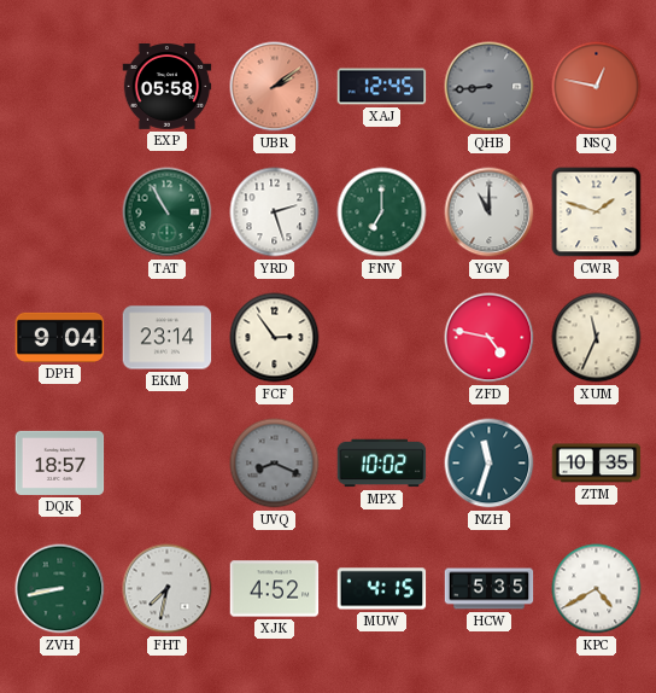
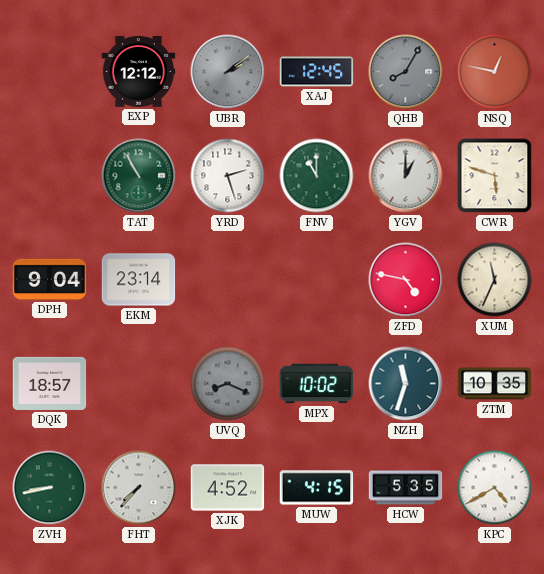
EXP: 05:58 -> 12:12 (139, 72)
UBR dial: salmon -> grey (228, 72)
QHB: 8:44 -> 8:05 (406, 72)
FNV: 7:00 -> 11:00 (317, 176)
YGV: 11:00 -> 1:00 (406, 176)
CWR: 1:48 -> 5:48 (495, 176)
FCF: 2:54 -> none (275, 338)
FHT: 7:32 -> 7:37 (139, 488)
